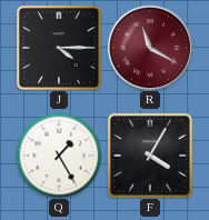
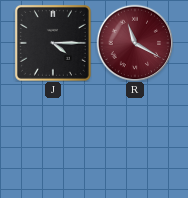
Q: 1:25 -> none (59, 156)
F: 4:05 -> none (150, 156)
